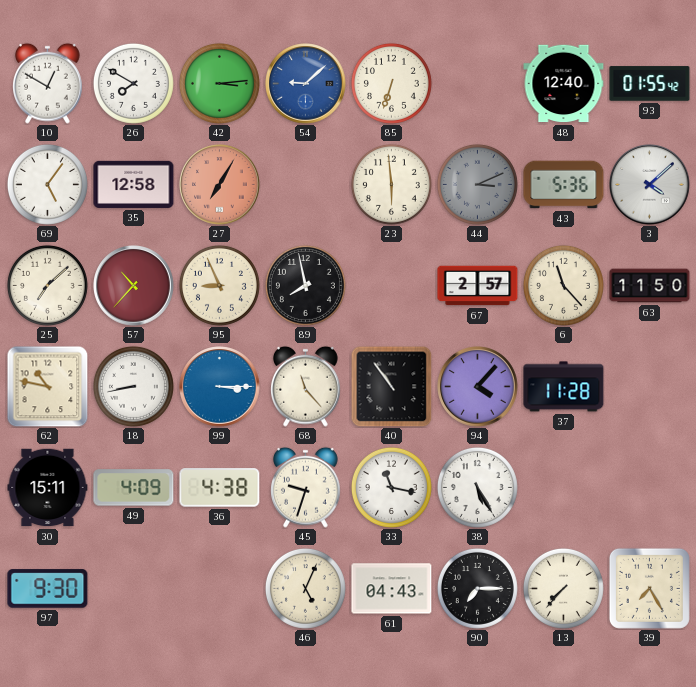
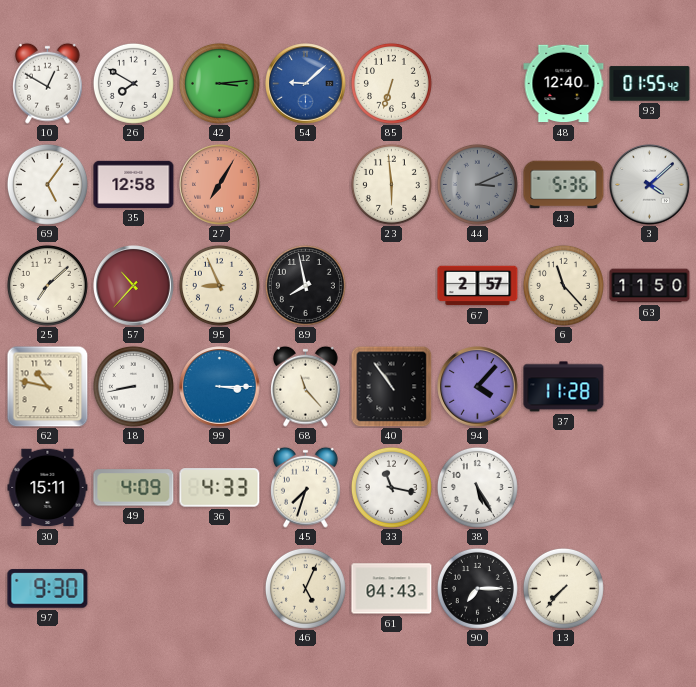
36: 4:38 -> 4:33 (220, 488)
45: 9:33 -> 7:33 (306, 487)
39: 7:25 -> none (649, 588)
